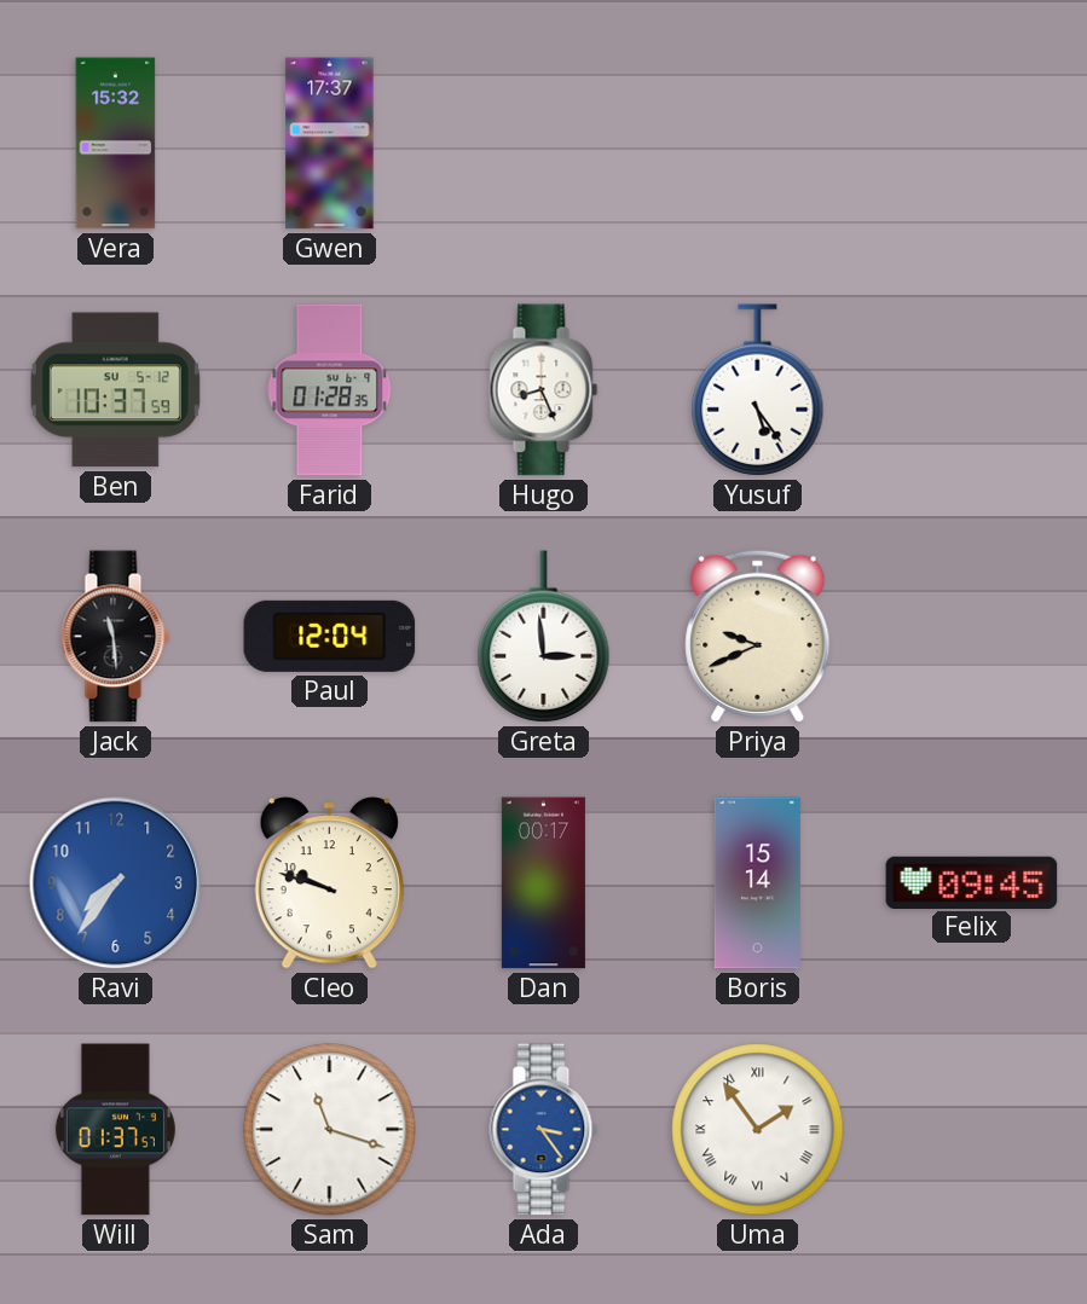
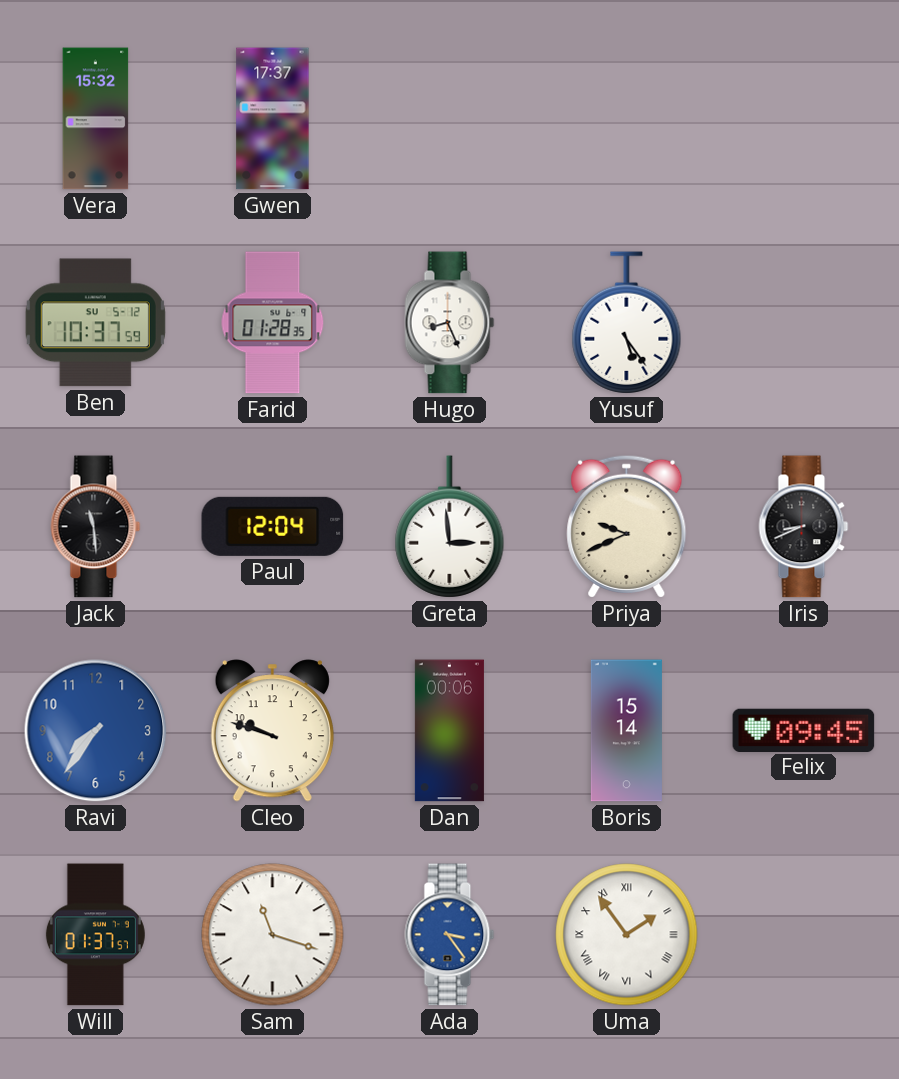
Iris: none -> 8:41 (804, 527)
Dan: 00:17 -> 00:06 (449, 731)
